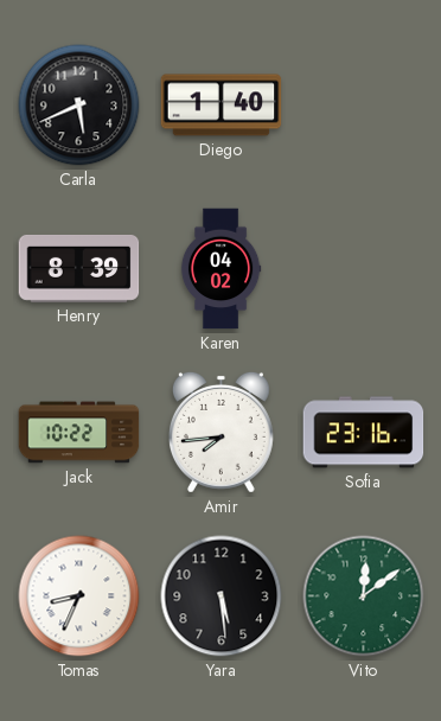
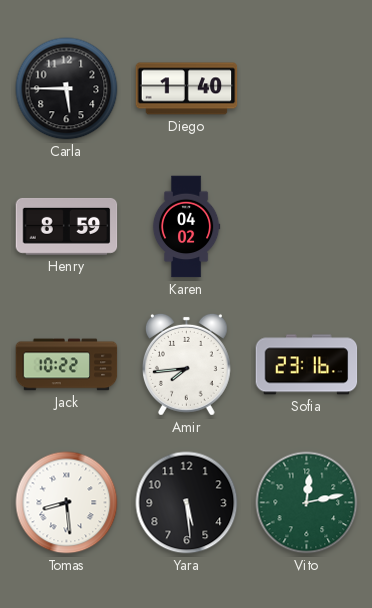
Carla: 5:41 -> 5:45 (67, 89)
Henry: 8:39 -> 8:59 (67, 226)
Tomas: 8:34 -> 8:29 (67, 503)
Vito: 12:09 -> 12:13 (307, 503)
